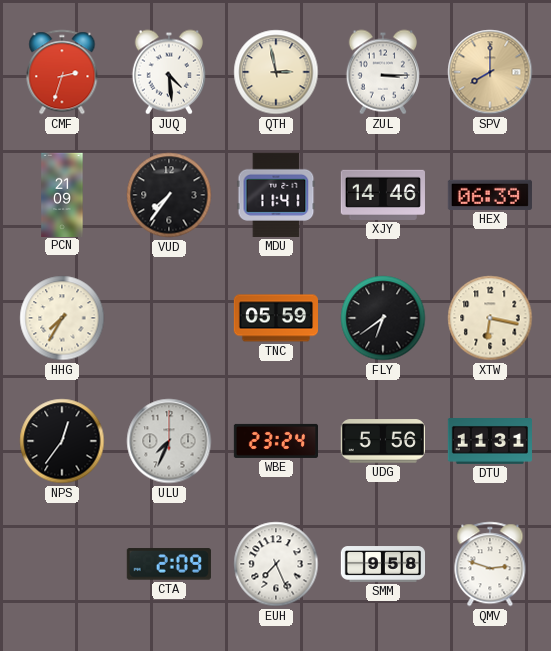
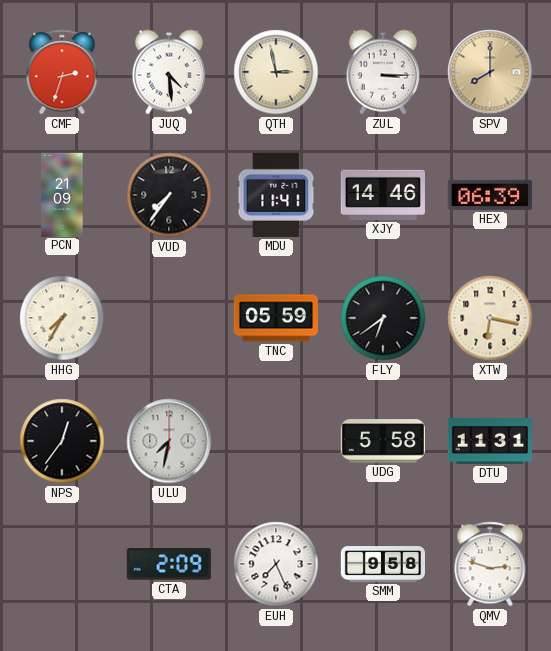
ULU: 7:34 -> 7:32 (169, 441)
WBE: 23:24 -> none (275, 441)
UDG: 5:56 -> 5:58 (383, 441)
